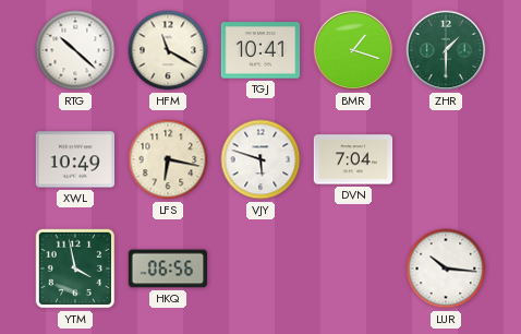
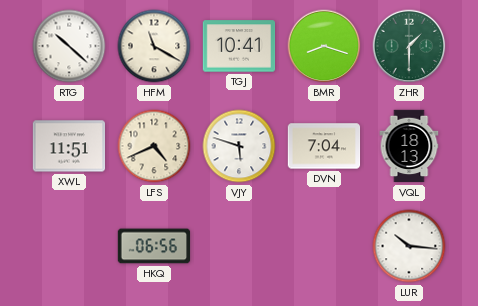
BMR: 1:18 -> 8:18 (324, 46)
XWL: 10:49 -> 11:51 (69, 146)
LFS: 6:17 -> 4:41 (154, 146)
VQL: none -> 18:13 (409, 146)
YTM: 3:58 -> none (75, 269)
